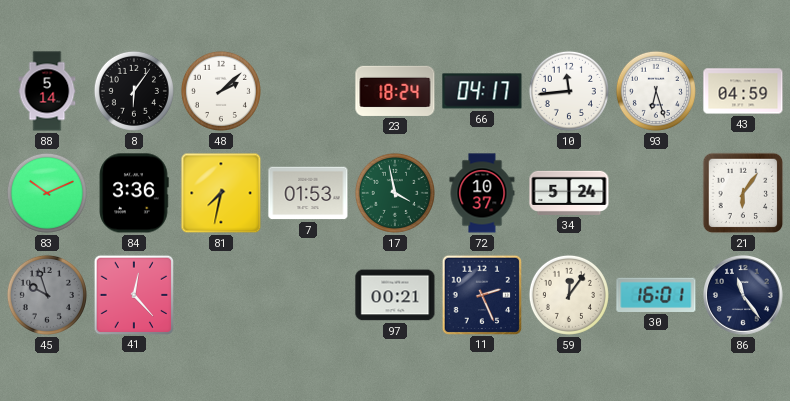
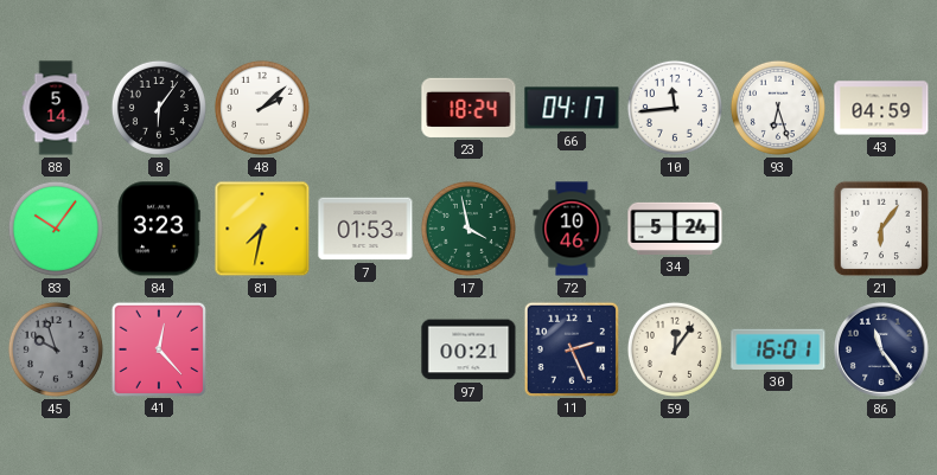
83: 10:11 -> 10:06 (56, 229)
84: 3:36 -> 3:23 (159, 229)
72: 10:37 -> 10:46 (572, 229)
